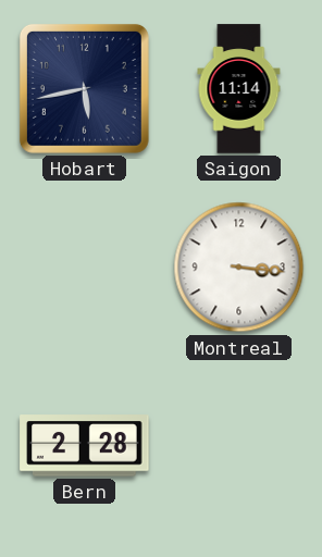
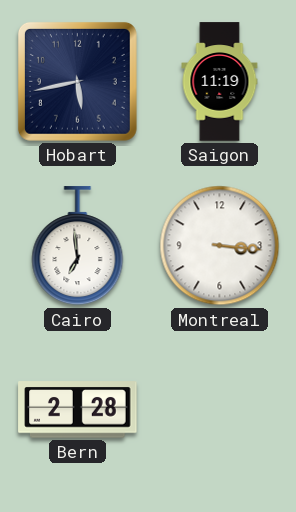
Saigon: 11:14 -> 11:19 (220, 82)
Cairo: none -> 6:59 (78, 246)
